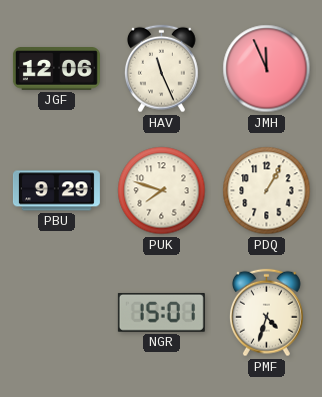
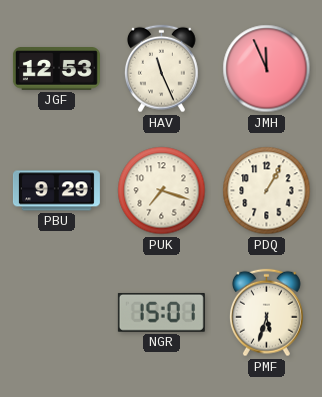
JGF: 12:06 -> 12:53 (56, 69)
PUK: 7:48 -> 7:18 (162, 191)
PMF: 4:33 -> 5:33 (267, 313)
